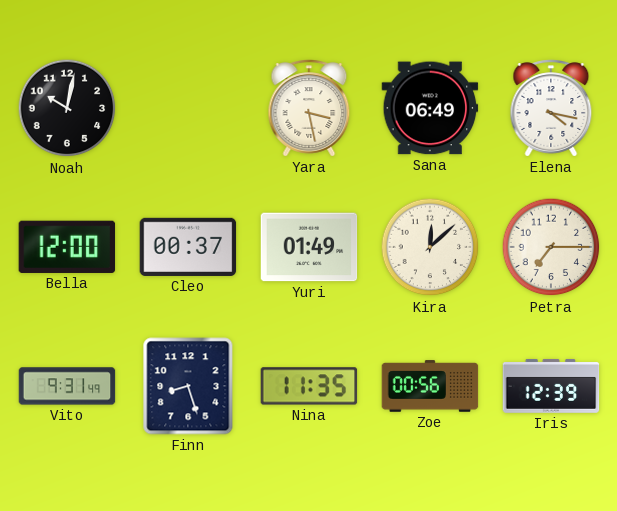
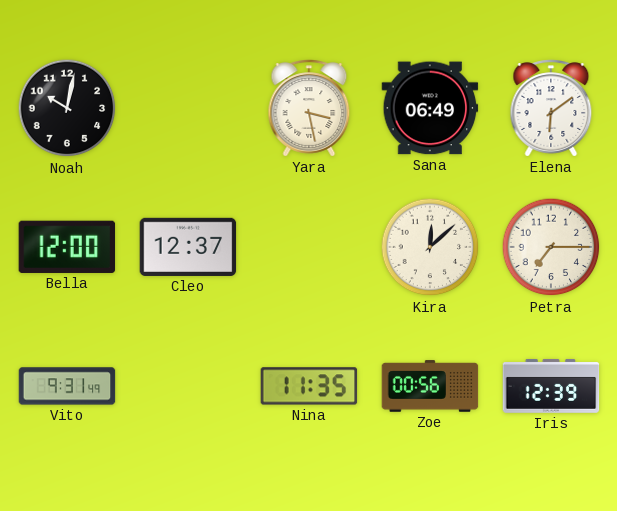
Elena: 4:17 -> 6:09 (551, 108)
Cleo: 00:37 -> 12:37 (188, 247)
Yuri: 01:49 -> none (309, 247)
Finn: 8:27 -> none (188, 386)
